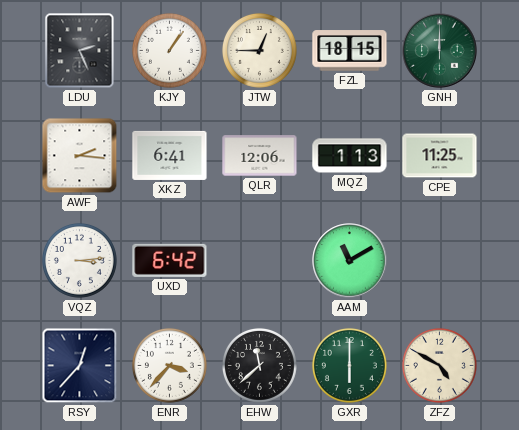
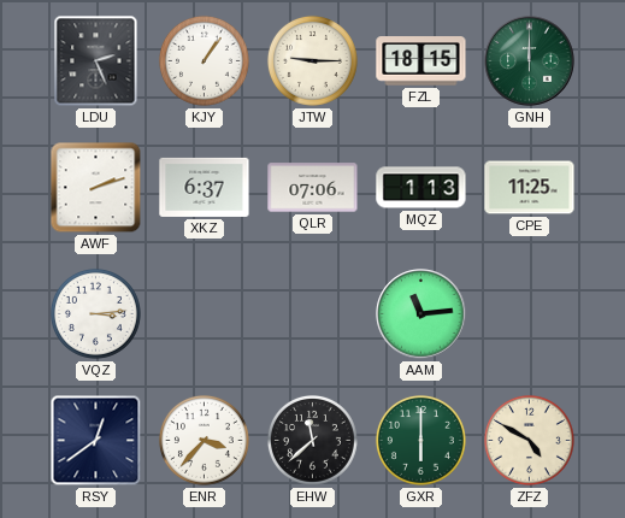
JTW: 12:45 -> 9:15 (312, 60)
AWF: 2:16 -> 2:12 (96, 188)
XKZ: 6:41 -> 6:37 (205, 187)
QLR: 12:06 -> 07:06 (313, 188)
UXD: 6:42 -> none (170, 260)
AAM: 11:10 -> 11:14 (421, 314)
RSY: 12:37 -> 12:39 (96, 441)
